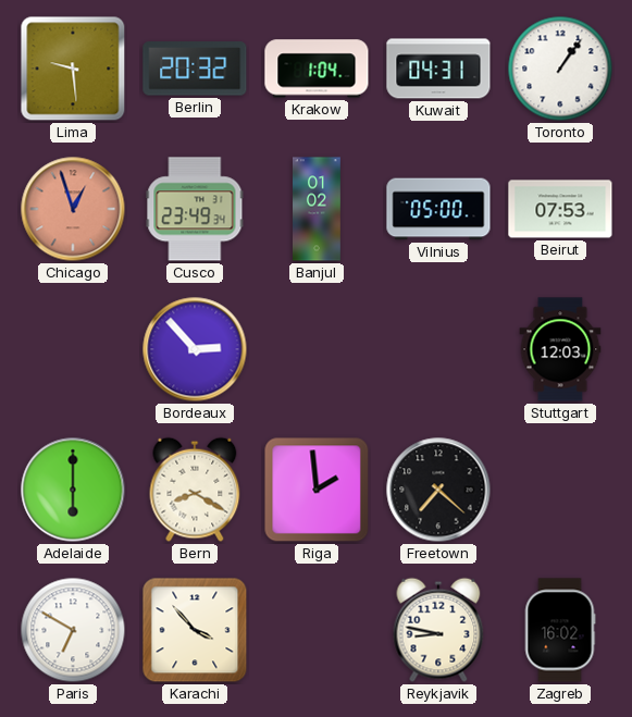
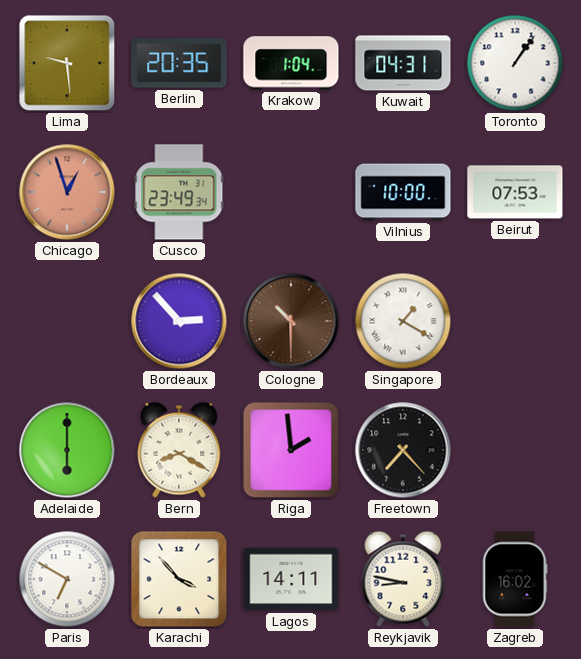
Berlin: 20:32 -> 20:35 (179, 63)
Banjul: 01:02 -> none (318, 209)
Vilnius: 05:00 -> 10:00 (403, 192)
Cologne: none -> 10:30 (291, 321)
Singapore: none -> 1:20 (403, 321)
Stuttgart: 12:03 -> none (560, 349)
Freetown: 7:22 -> 7:23 (403, 450)
Lagos: none -> 14:11 (291, 579)
